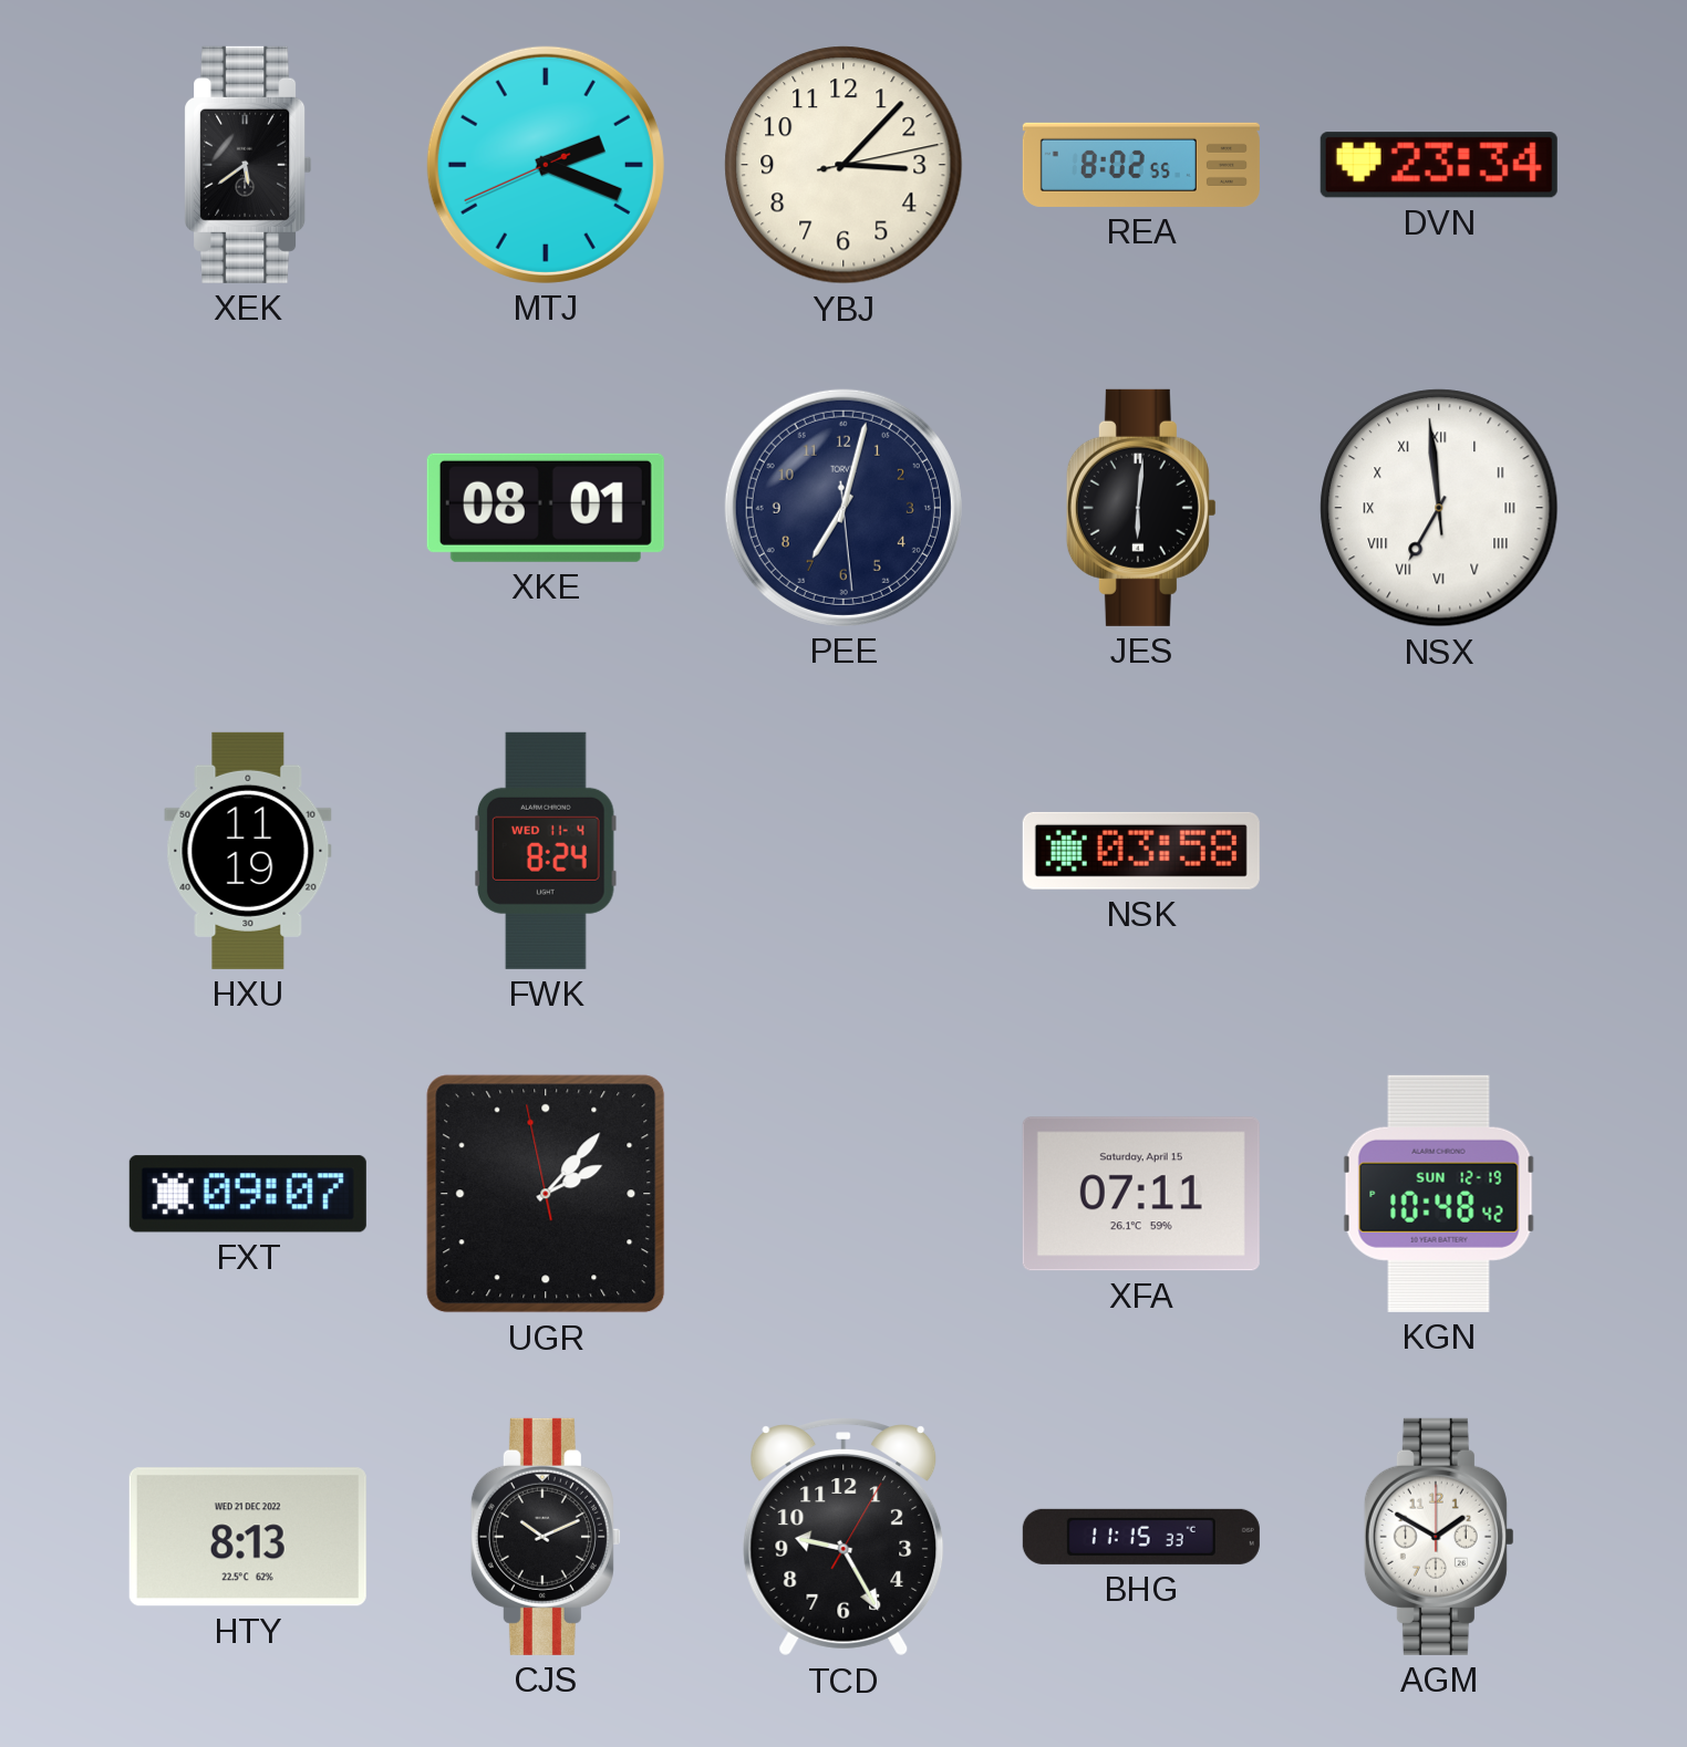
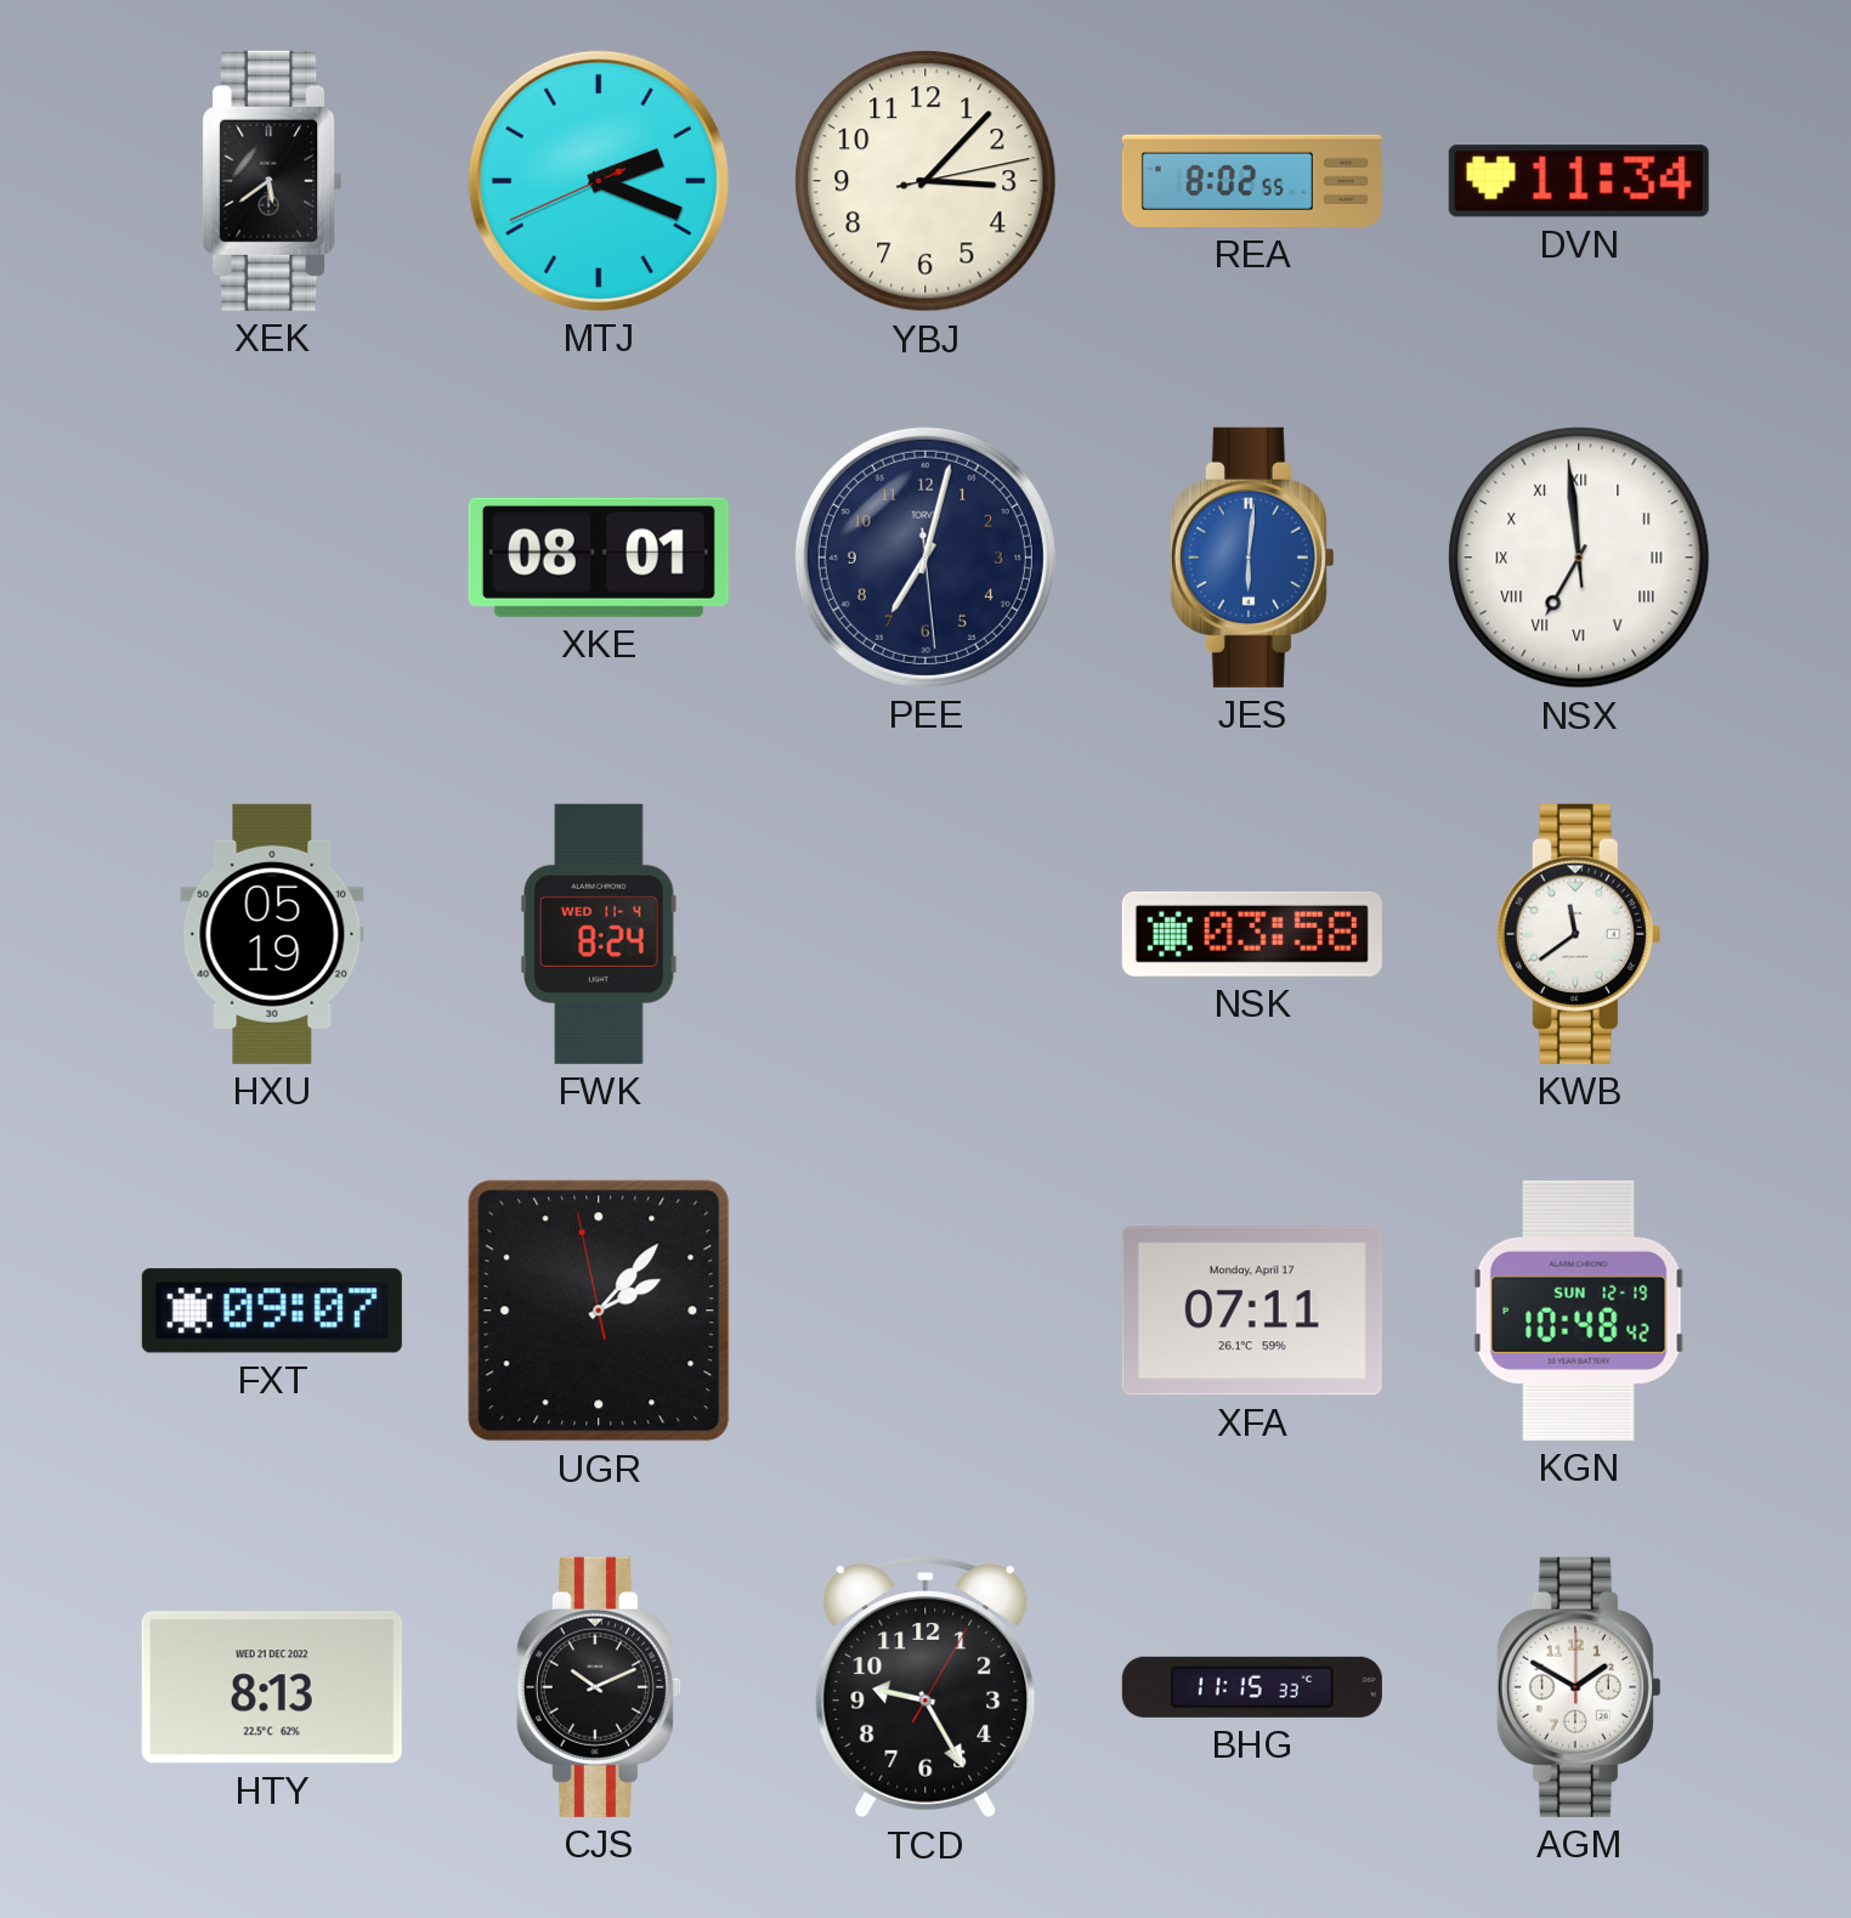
DVN: 23:34 -> 11:34 (1579, 181)
JES dial: black -> blue (1252, 558)
HXU: 11:19 -> 05:19 (272, 934)
KWB: none -> 11:39 (1579, 934)
XFA date: Saturday, April 15 -> Monday, April 17 (1252, 1311)
